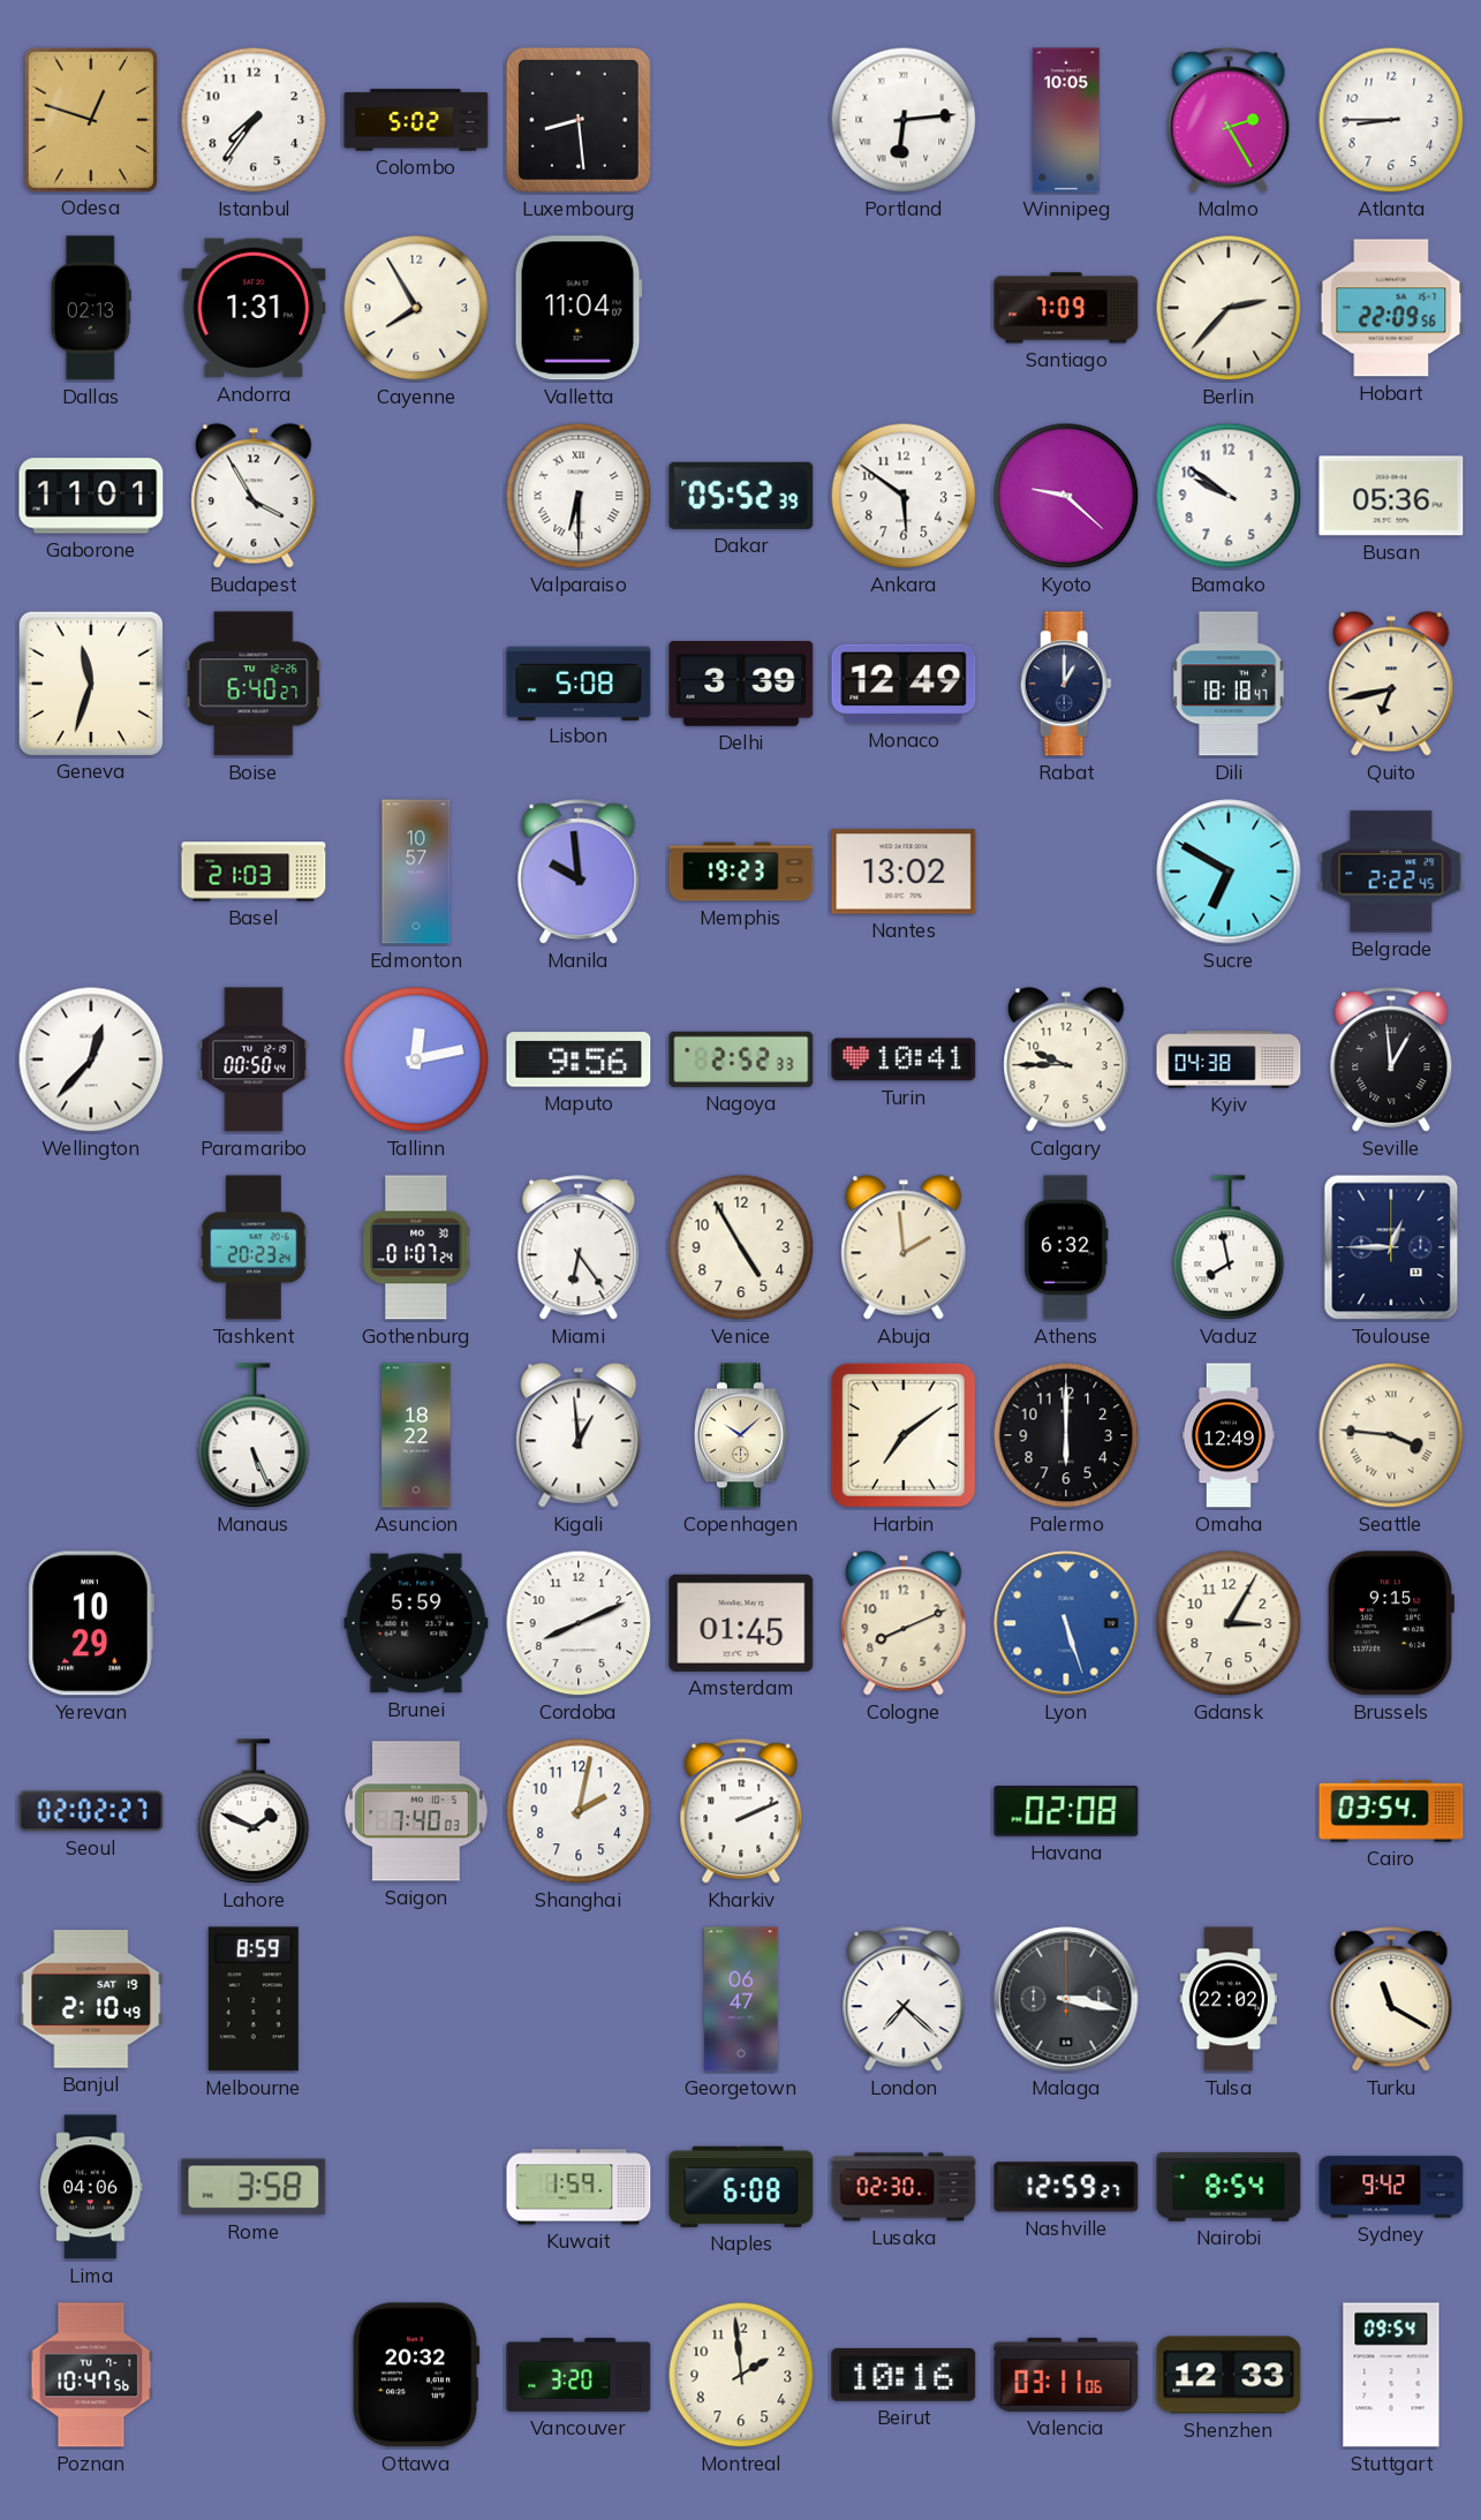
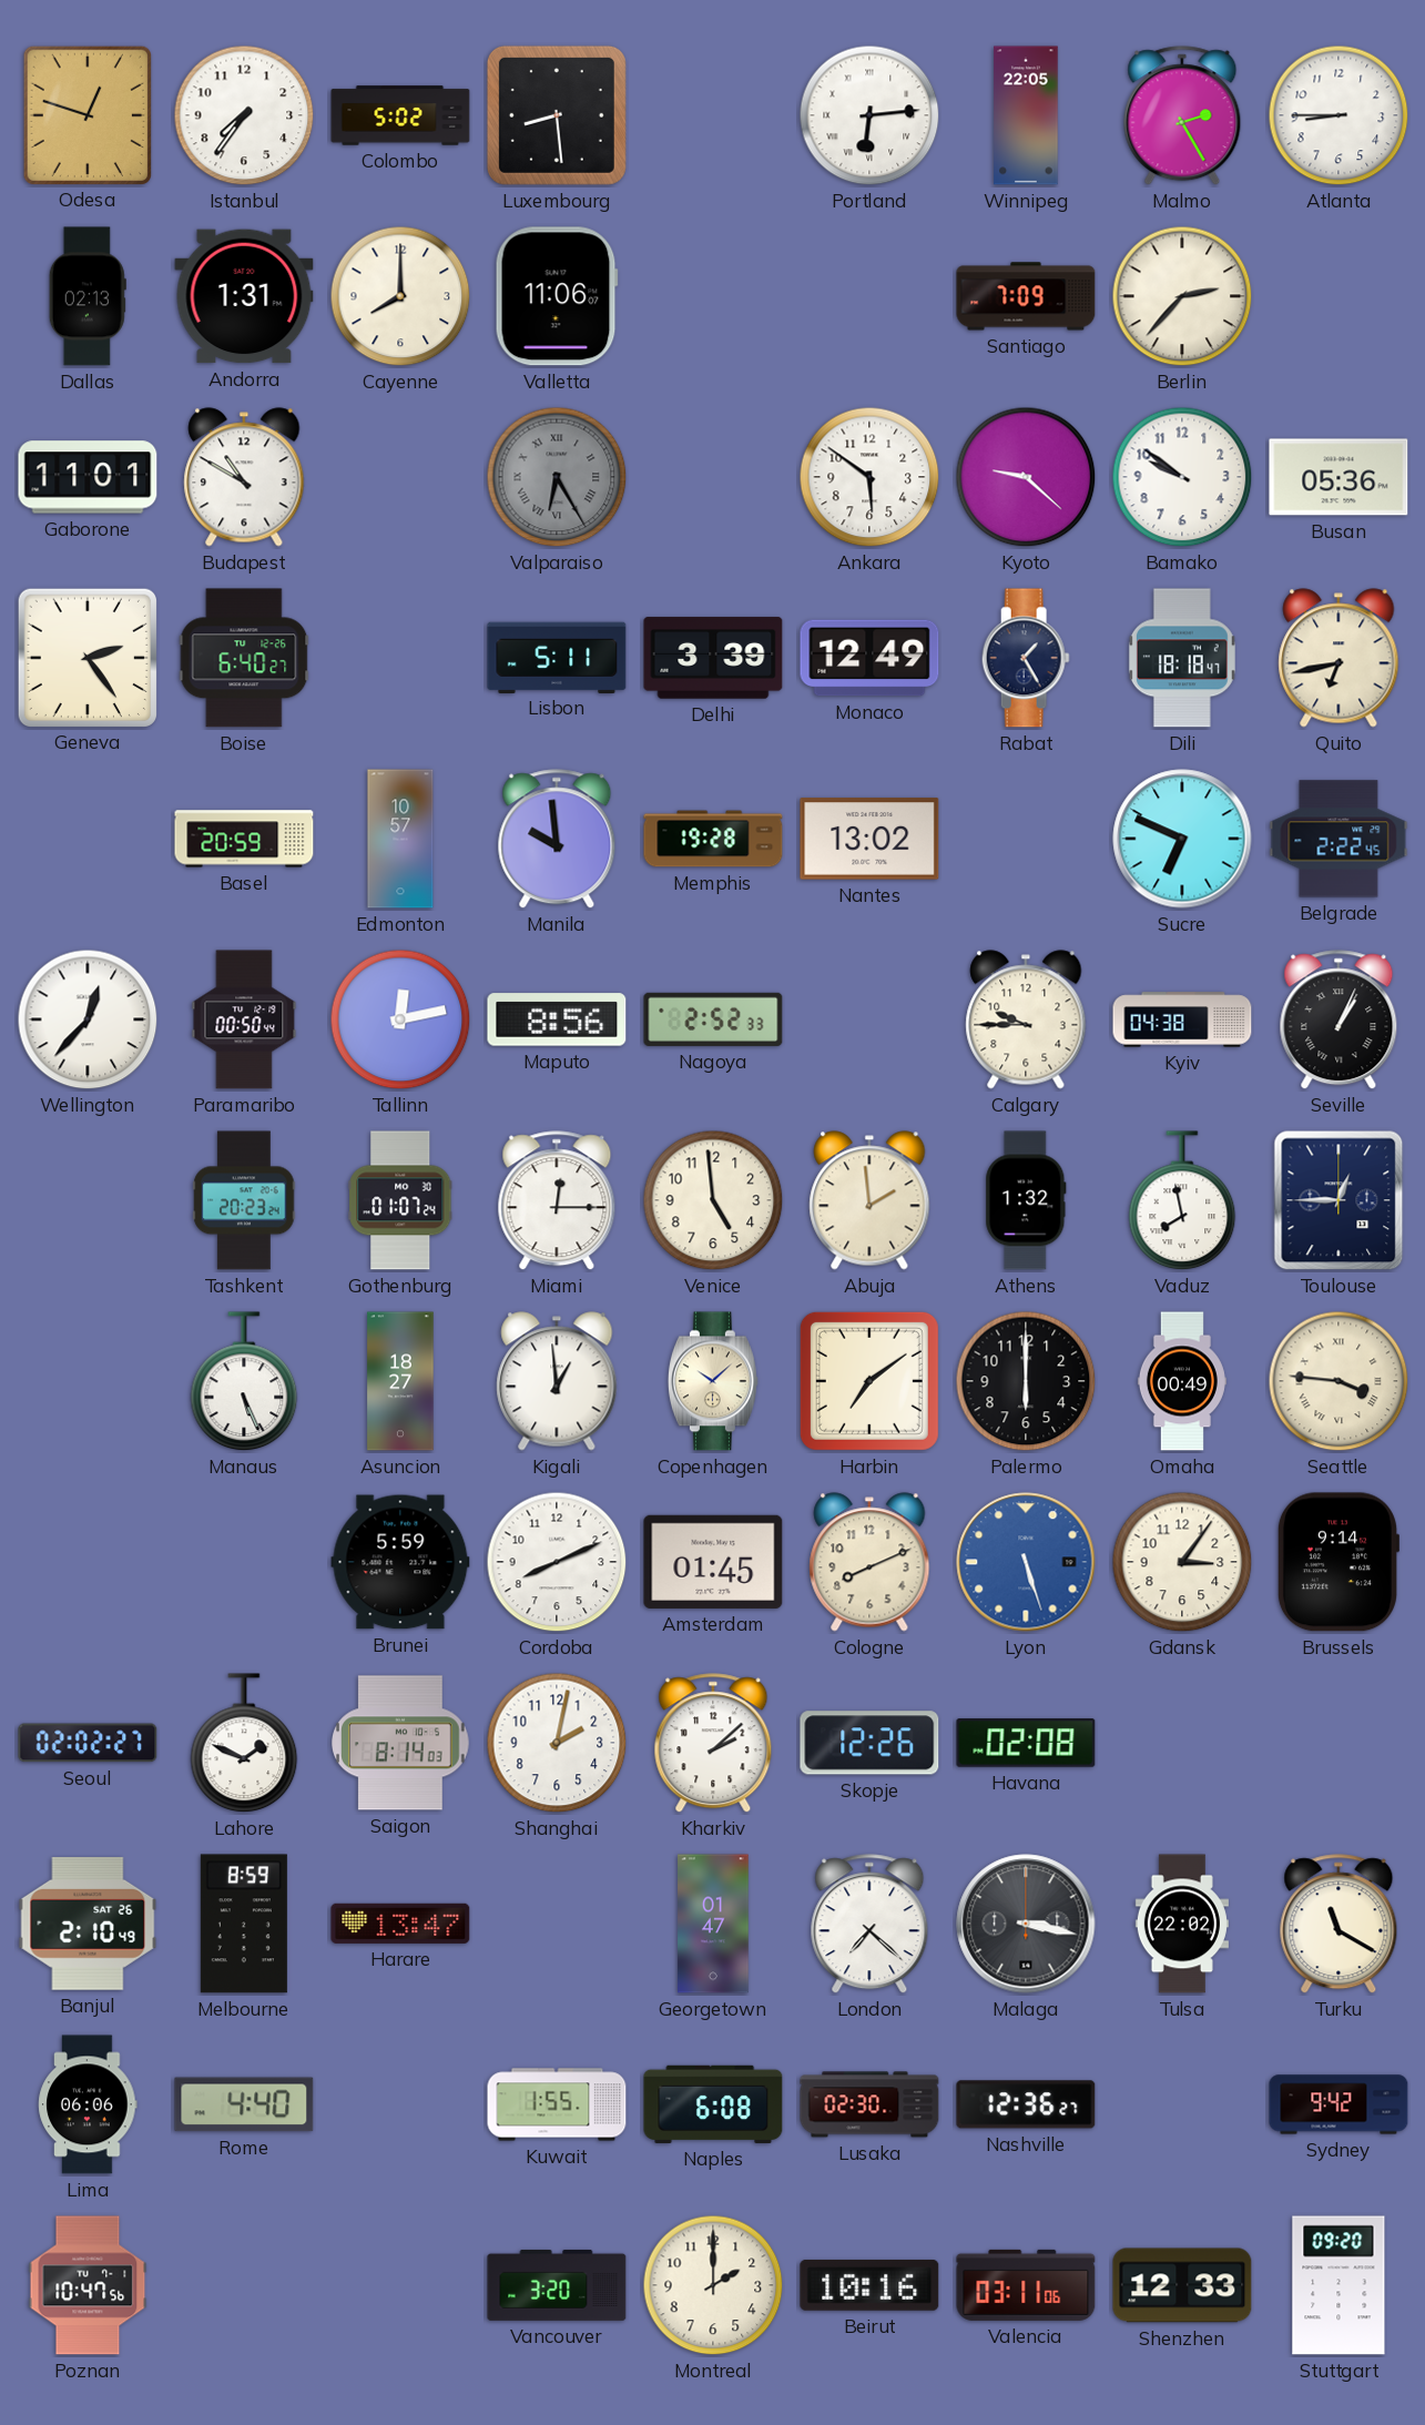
Winnipeg: 10:05 -> 22:05 (1026, 115)
Cayenne: 7:55 -> 8:00 (400, 296)
Valletta: 11:04 -> 11:06 (557, 296)
Hobart: 22:09 -> none (1391, 308)
Budapest: 3:55 -> 10:50 (244, 477)
Valparaiso: 6:30 -> 6:25 (557, 477)
Valparaiso dial: white -> grey (557, 477)
Dakar: 05:52 -> none (741, 496)
Geneva: 11:33 -> 2:24 (86, 657)
Lisbon: 5:08 -> 5:11 (557, 657)
Rabat: 1:00 -> 1:25 (1026, 658)
Basel: 21:03 -> 20:59 (244, 839)
Memphis: 19:23 -> 19:28 (713, 839)
Sucre: 6:50 -> 6:49 (1182, 839)
Maputo: 9:56 -> 8:56 (557, 1019)
Turin: 10:41 -> none (904, 1059)
Seville: 12:59 -> 1:04 (1339, 1021)
Miami: 6:24 -> 12:15 (557, 1201)
Venice: 4:55 -> 4:59 (713, 1200)
Athens: 6:32 -> 1:32 (1026, 1200)
Asuncion: 18:22 -> 18:27 (400, 1381)
Omaha: 12:49 -> 00:49 (1182, 1381)
Yerevan: 10:29 -> none (91, 1623)
Gdansk: 3:05 -> 3:06 (1182, 1562)
Brussels: 9:15 -> 9:14 (1337, 1562)
Saigon: 7:40 -> 8:14 (401, 1743)
Kharkiv: 2:11 -> 2:08 (713, 1744)
Skopje: none -> 12:26 (869, 1743)
Cairo: 03:54 -> none (1391, 1811)
Banjul date: SAT 19 -> SAT 26 (88, 1925)
Harare: none -> 13:47 (400, 1924)
Georgetown: 06:47 -> 01:47 (713, 1924)
Lima: 04:06 -> 06:06 (88, 2104)
Rome: 3:58 -> 4:40 (244, 2104)
Kuwait: 1:59 -> 1:55 (557, 2104)
Nashville: 12:59 -> 12:36 (1026, 2104)
Nairobi: 8:54 -> none (1229, 2187)
Ottawa: 20:32 -> none (416, 2375)
Montreal: 1:59 -> 2:00 (713, 2285)
Stuttgart: 09:54 -> 09:20 (1339, 2285)
